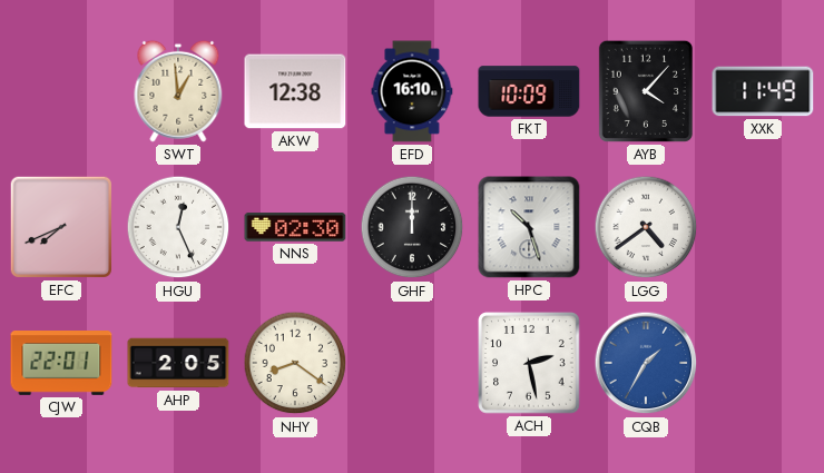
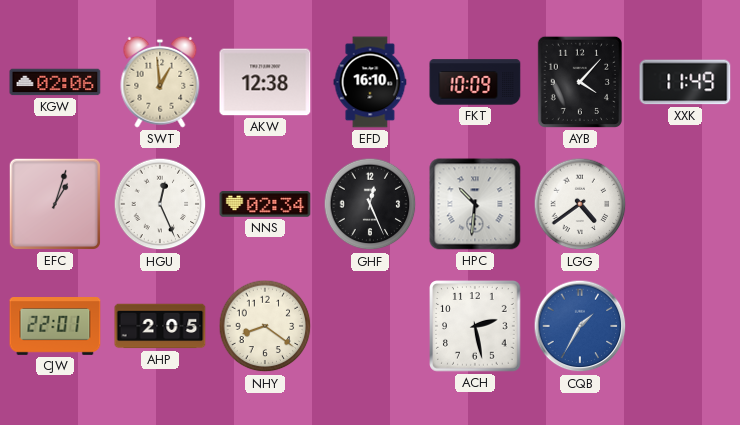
KGW: none -> 02:06 (55, 82)
EFC: 7:41 -> 1:03 (55, 204)
NNS: 02:30 -> 02:34 (265, 204)
GHF: 12:00 -> 12:26 (370, 204)
HPC: 10:27 -> 10:31 (475, 204)
